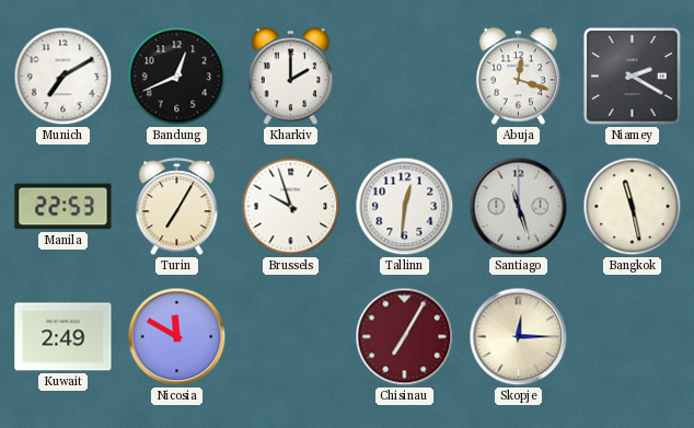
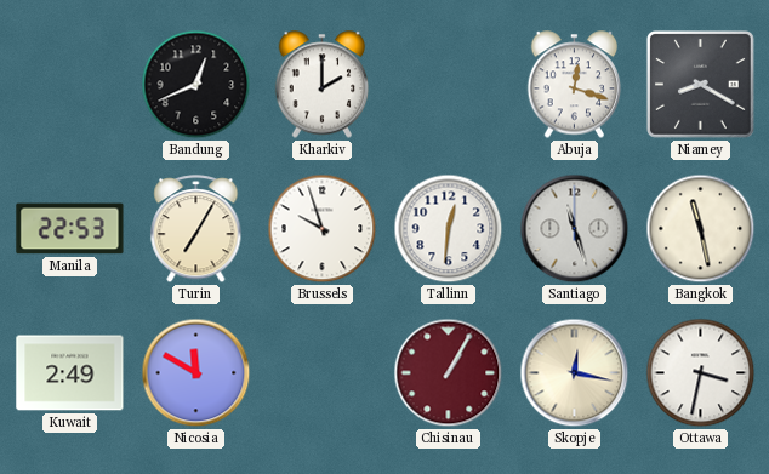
Munich: 7:10 -> none (63, 77)
Niamey: 2:20 -> 8:20 (700, 84)
Chisinau: 7:05 -> 1:05 (449, 373)
Skopje: 12:15 -> 12:17 (575, 373)
Ottawa: none -> 3:32 (701, 373)
